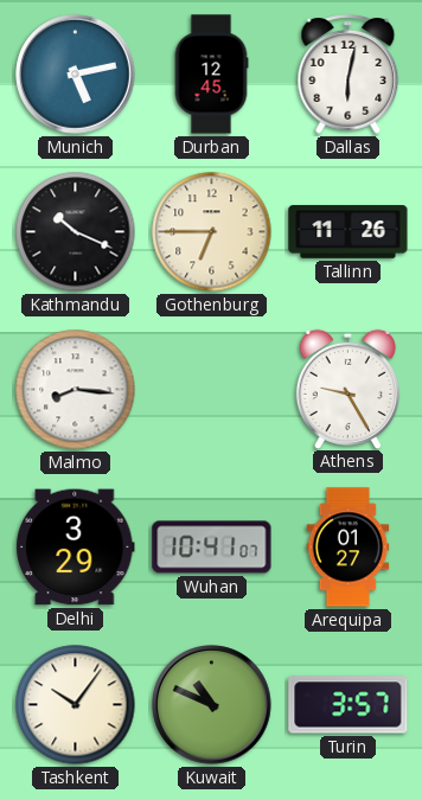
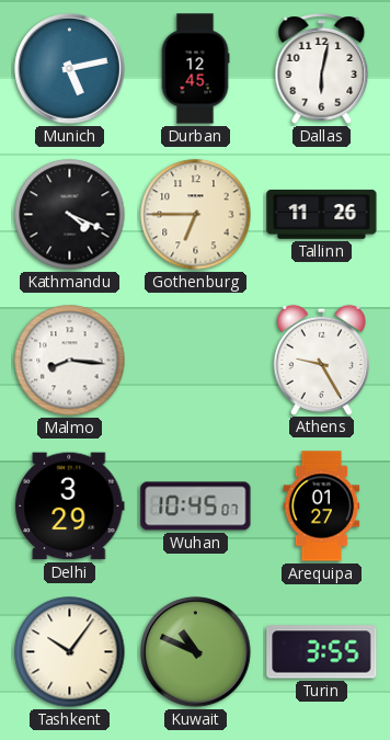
Kathmandu: 10:19 -> 4:19 (70, 215)
Wuhan: 10:41 -> 10:45 (196, 506)
Turin: 3:57 -> 3:55 (322, 652)
